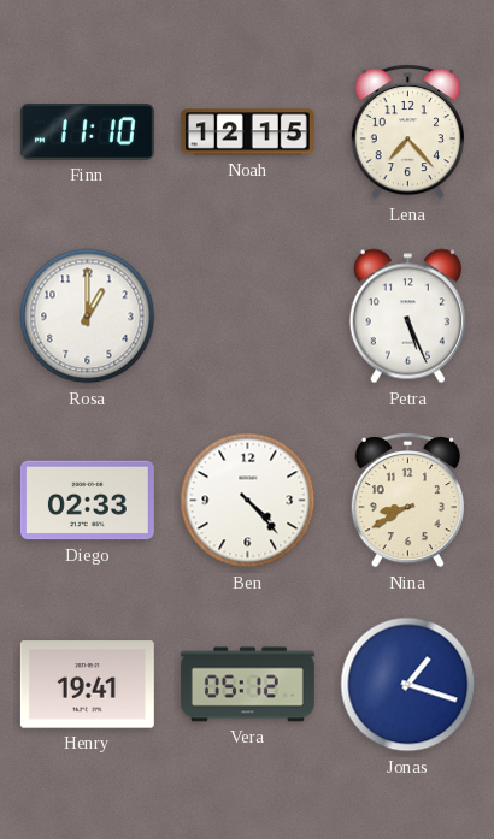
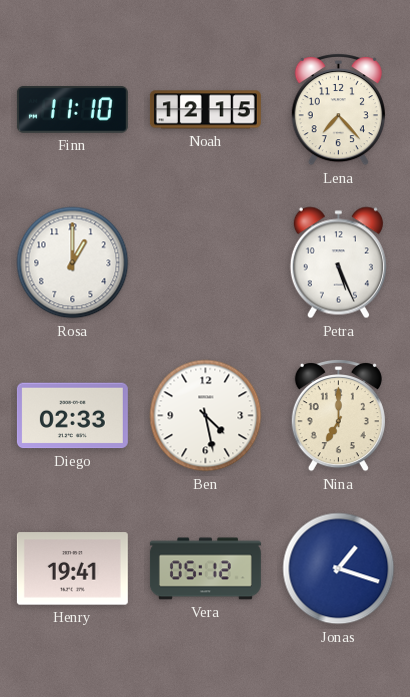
Ben: 4:23 -> 4:28 (206, 416)
Nina: 8:40 -> 7:00 (338, 416)
